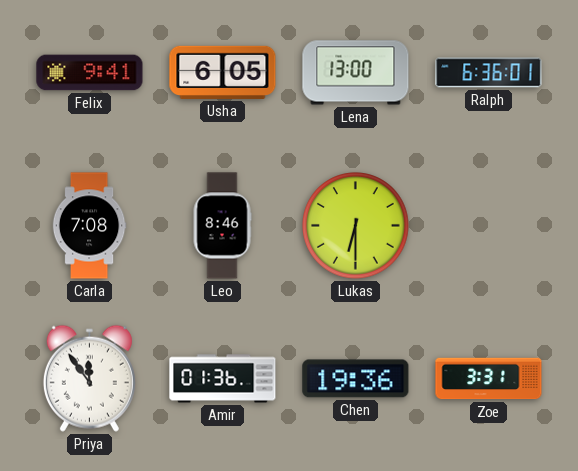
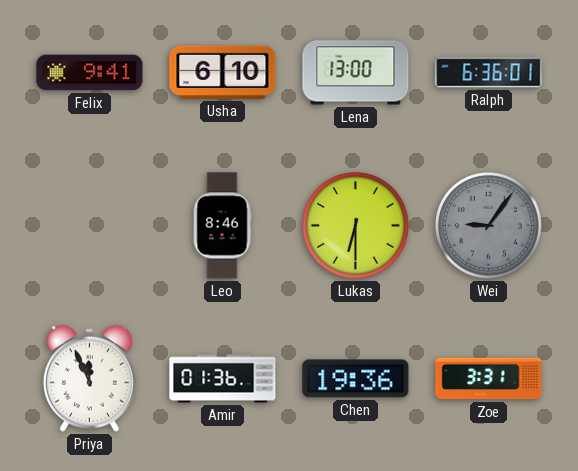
Usha: 6:05 -> 6:10 (223, 72)
Carla: 7:08 -> none (89, 226)
Wei: none -> 9:06 (489, 226)
Priya: 11:54 -> 11:56 (89, 378)
